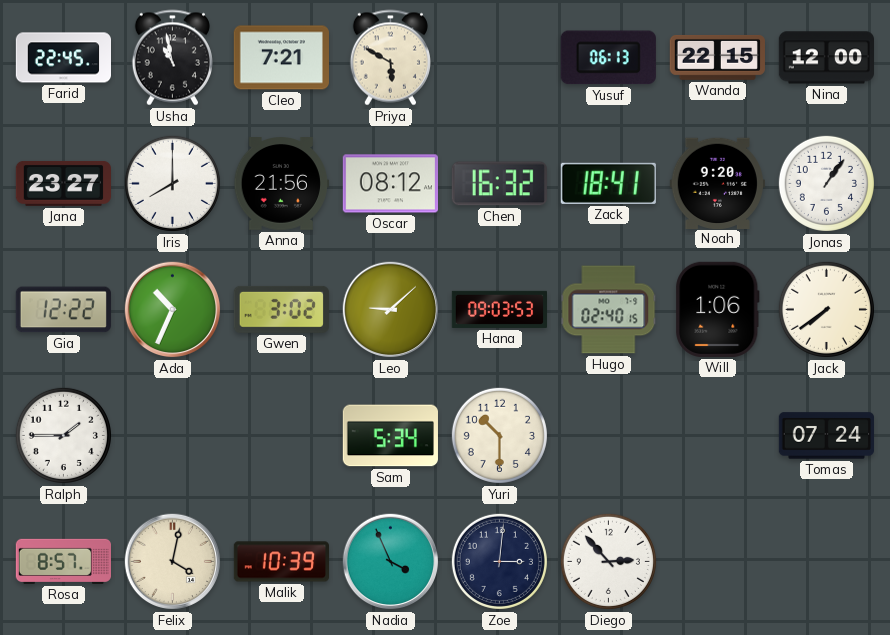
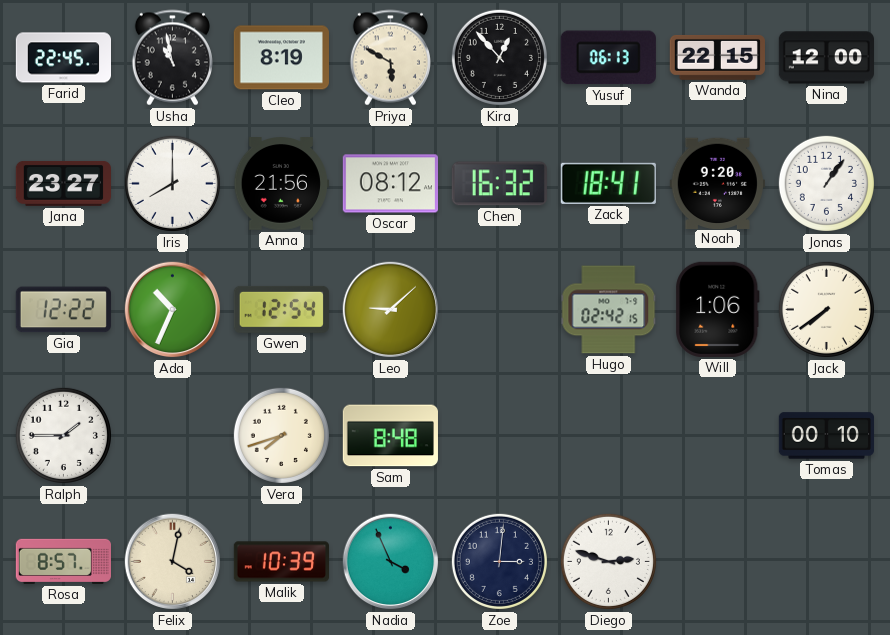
Cleo: 7:21 -> 8:19 (281, 58)
Kira: none -> 12:53 (499, 57)
Gwen: 3:02 -> 12:54 (281, 309)
Hana: 09:03 -> none (500, 309)
Hugo: 02:40 -> 02:42 (609, 310)
Vera: none -> 7:42 (281, 435)
Sam: 5:34 -> 8:48 (390, 436)
Yuri: 10:30 -> none (499, 435)
Tomas: 07:24 -> 00:10 (826, 436)
Diego: 2:53 -> 2:48 (608, 561)
